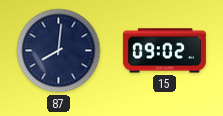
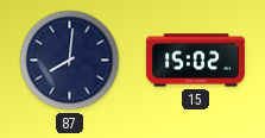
15: 09:02 -> 15:02 (195, 61)
